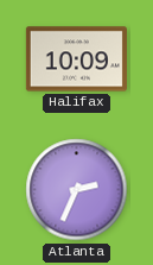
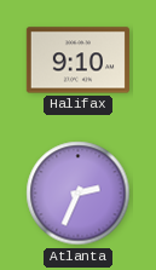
Halifax: 10:09 -> 9:10 (77, 61)
